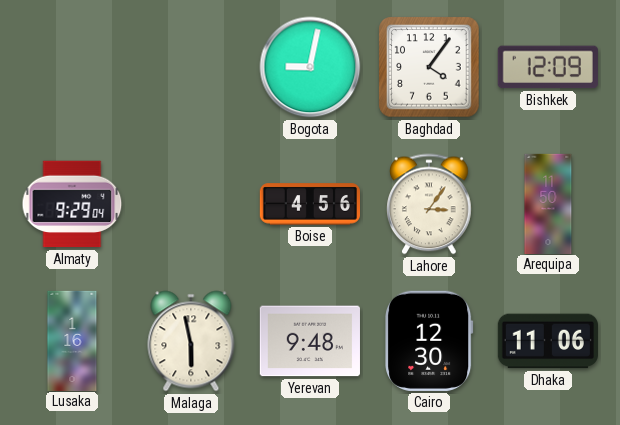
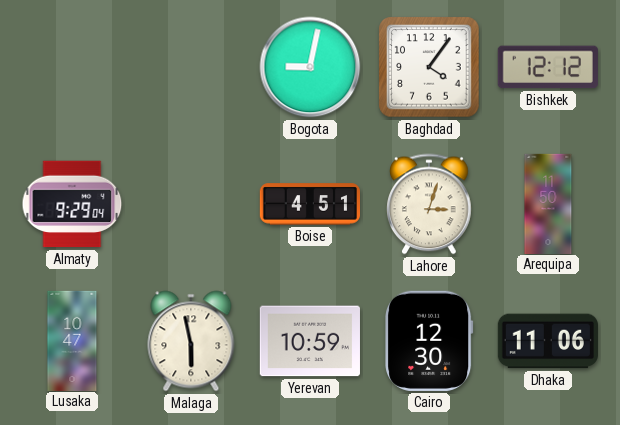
Bishkek: 12:09 -> 12:12 (548, 67)
Boise: 4:56 -> 4:51 (309, 204)
Lahore: 3:06 -> 3:03 (429, 204)
Lusaka: 1:16 -> 10:47 (72, 340)
Yerevan: 9:48 -> 10:59 (310, 341)
